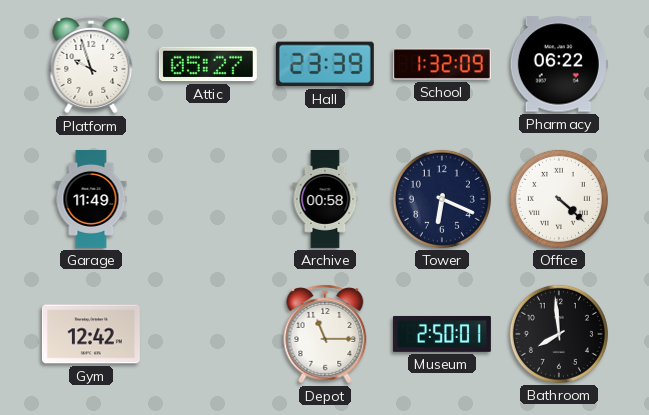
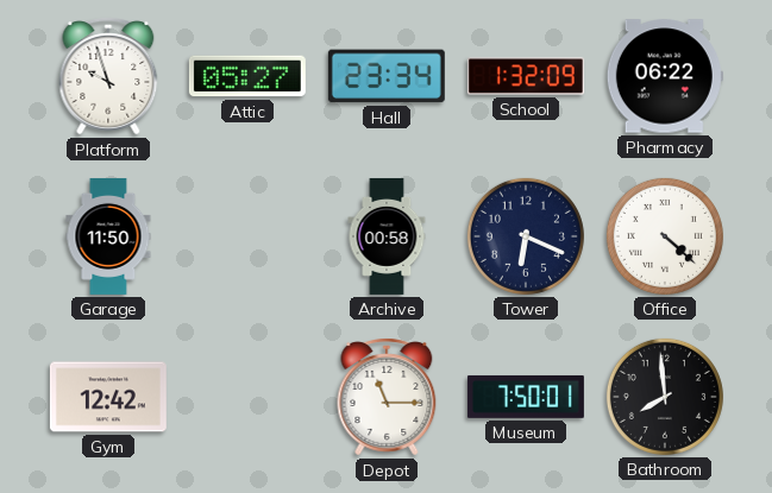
Hall: 23:39 -> 23:34 (387, 76)
Garage: 11:49 -> 11:50 (108, 236)
Museum: 2:50 -> 7:50 (526, 397)
